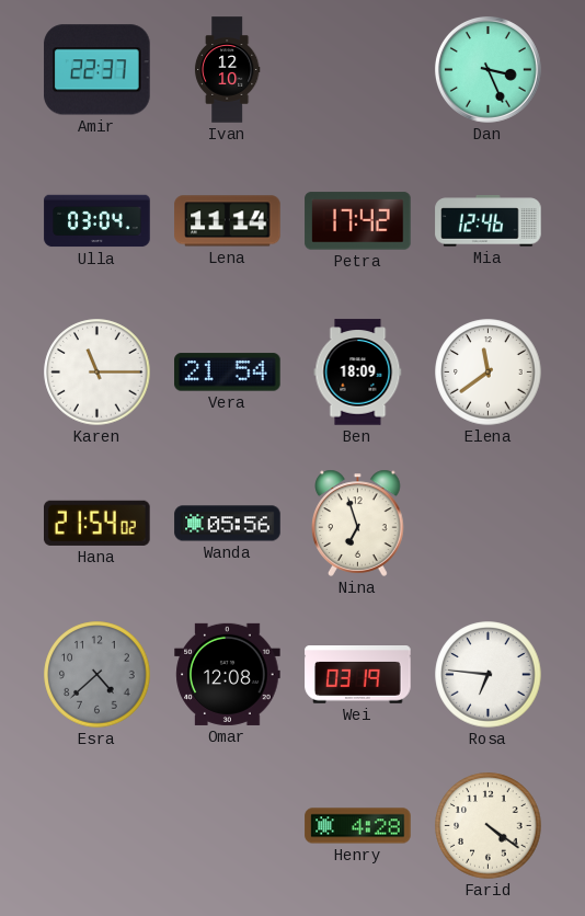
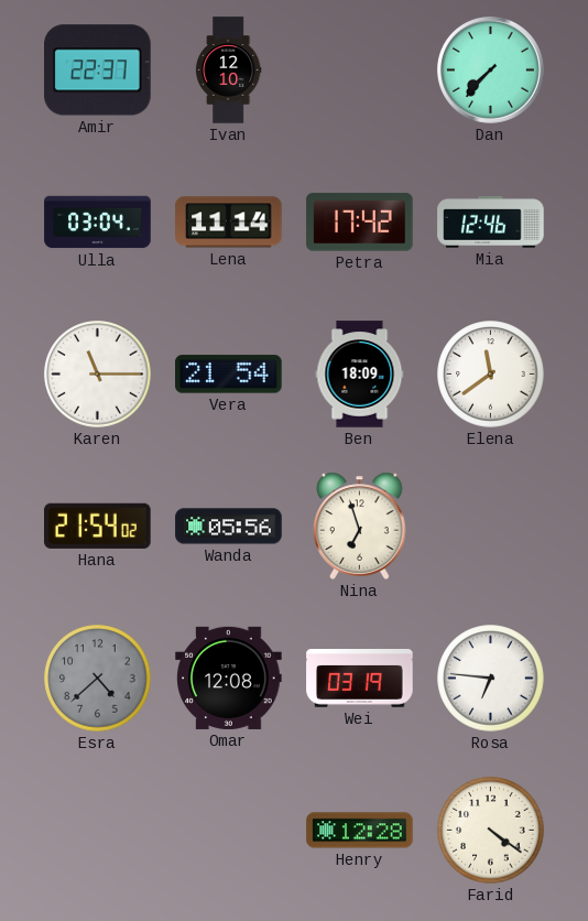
Dan: 3:26 -> 7:37 (490, 69)
Henry: 4:28 -> 12:28 (360, 831)
